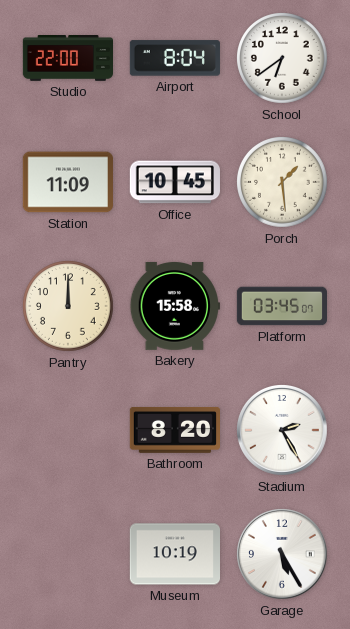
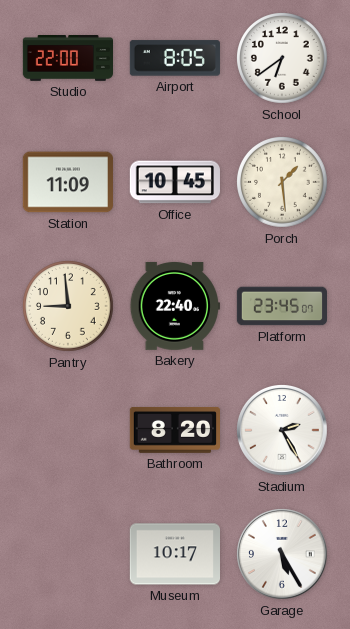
Airport: 8:04 -> 8:05 (175, 58)
Pantry: 12:00 -> 8:59 (69, 307)
Bakery: 15:58 -> 22:40 (175, 306)
Platform: 03:45 -> 23:45 (281, 306)
Museum: 10:19 -> 10:17 (174, 554)
